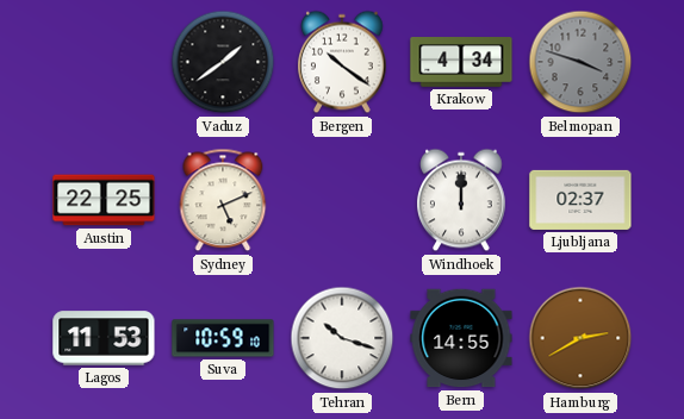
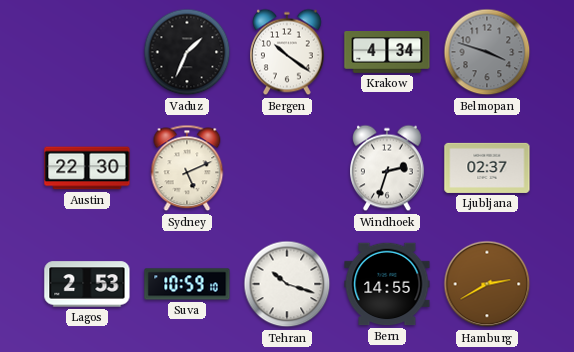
Vaduz: 1:39 -> 1:34 (187, 52)
Austin: 22:25 -> 22:30 (87, 168)
Windhoek: 12:00 -> 2:33 (388, 168)
Lagos: 11:53 -> 2:53 (87, 284)
